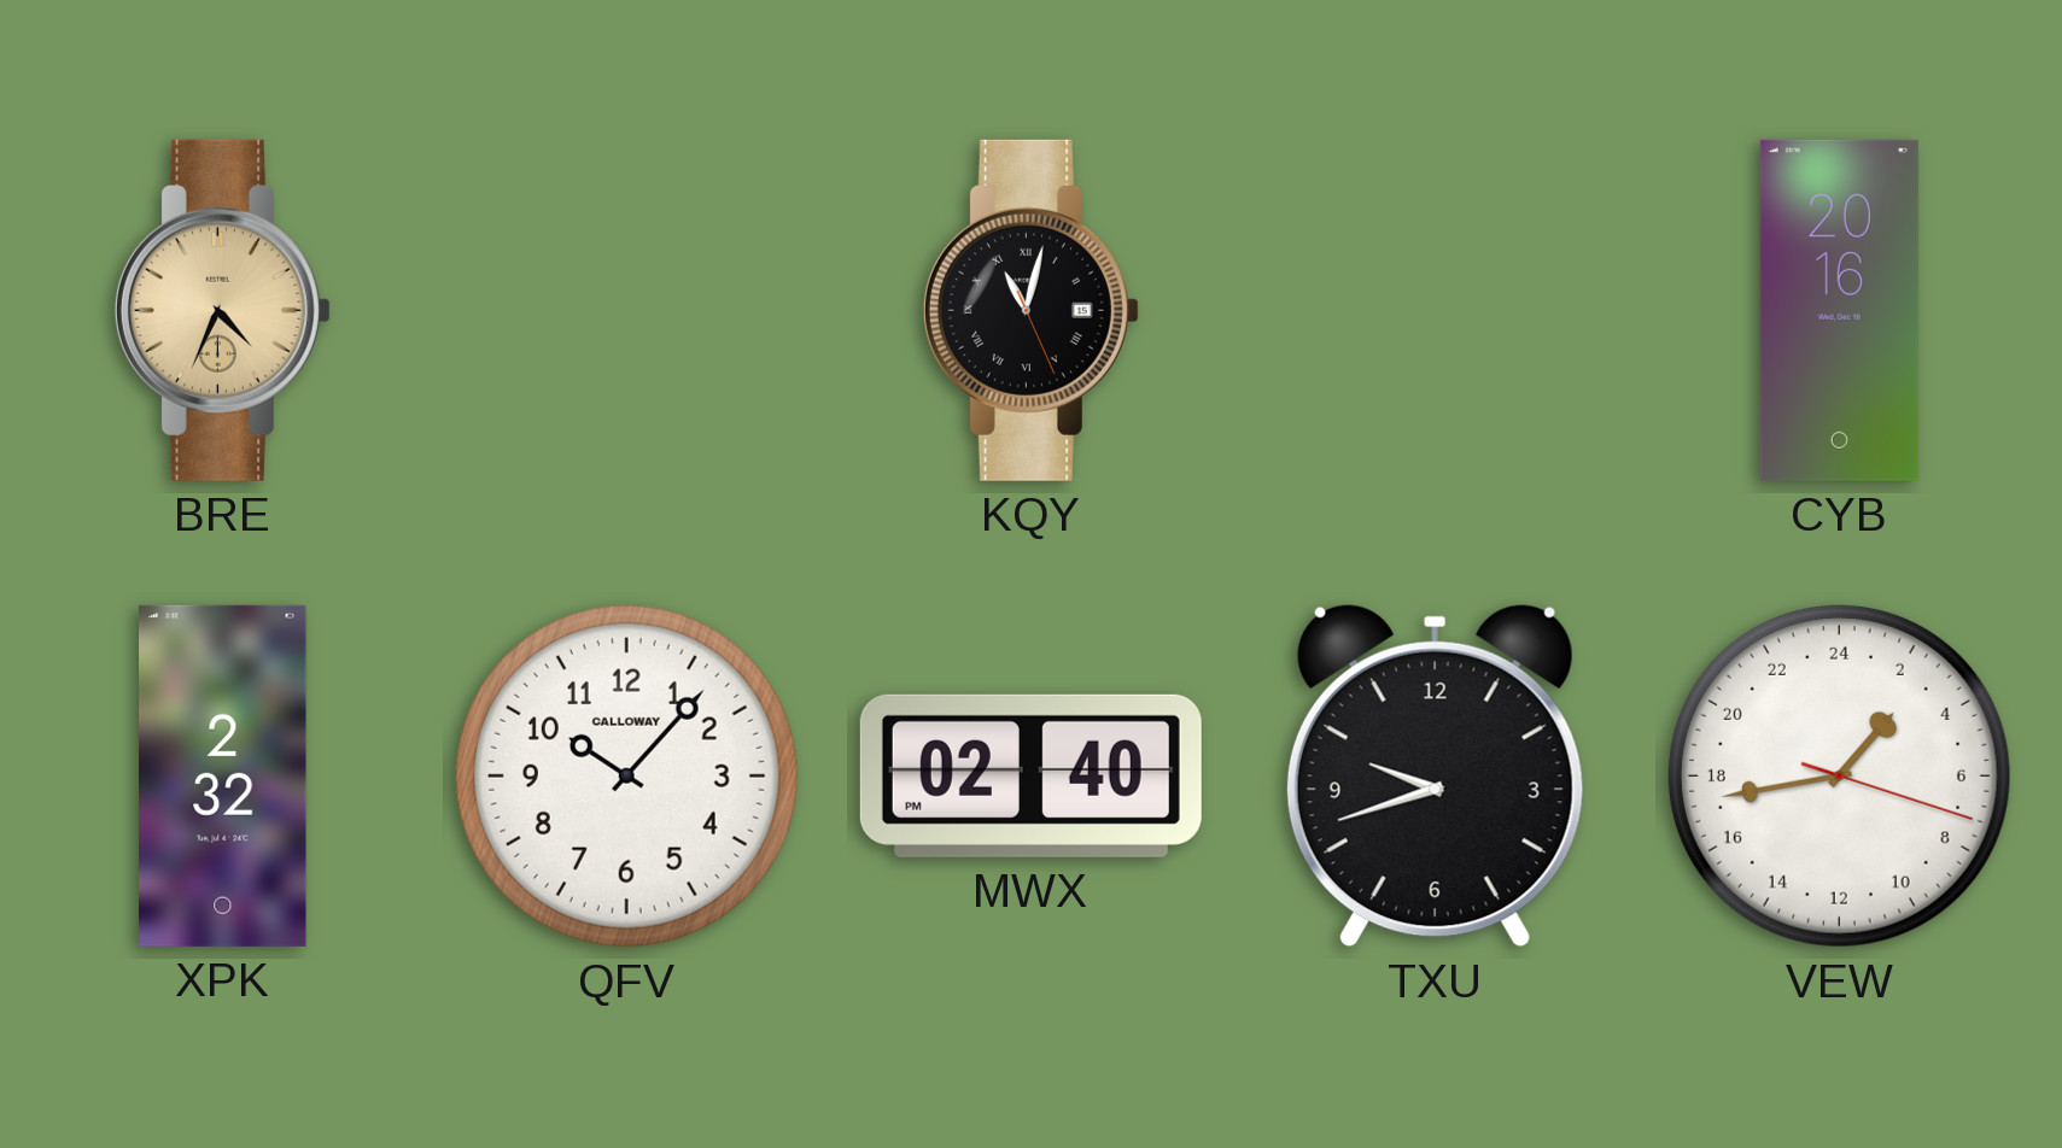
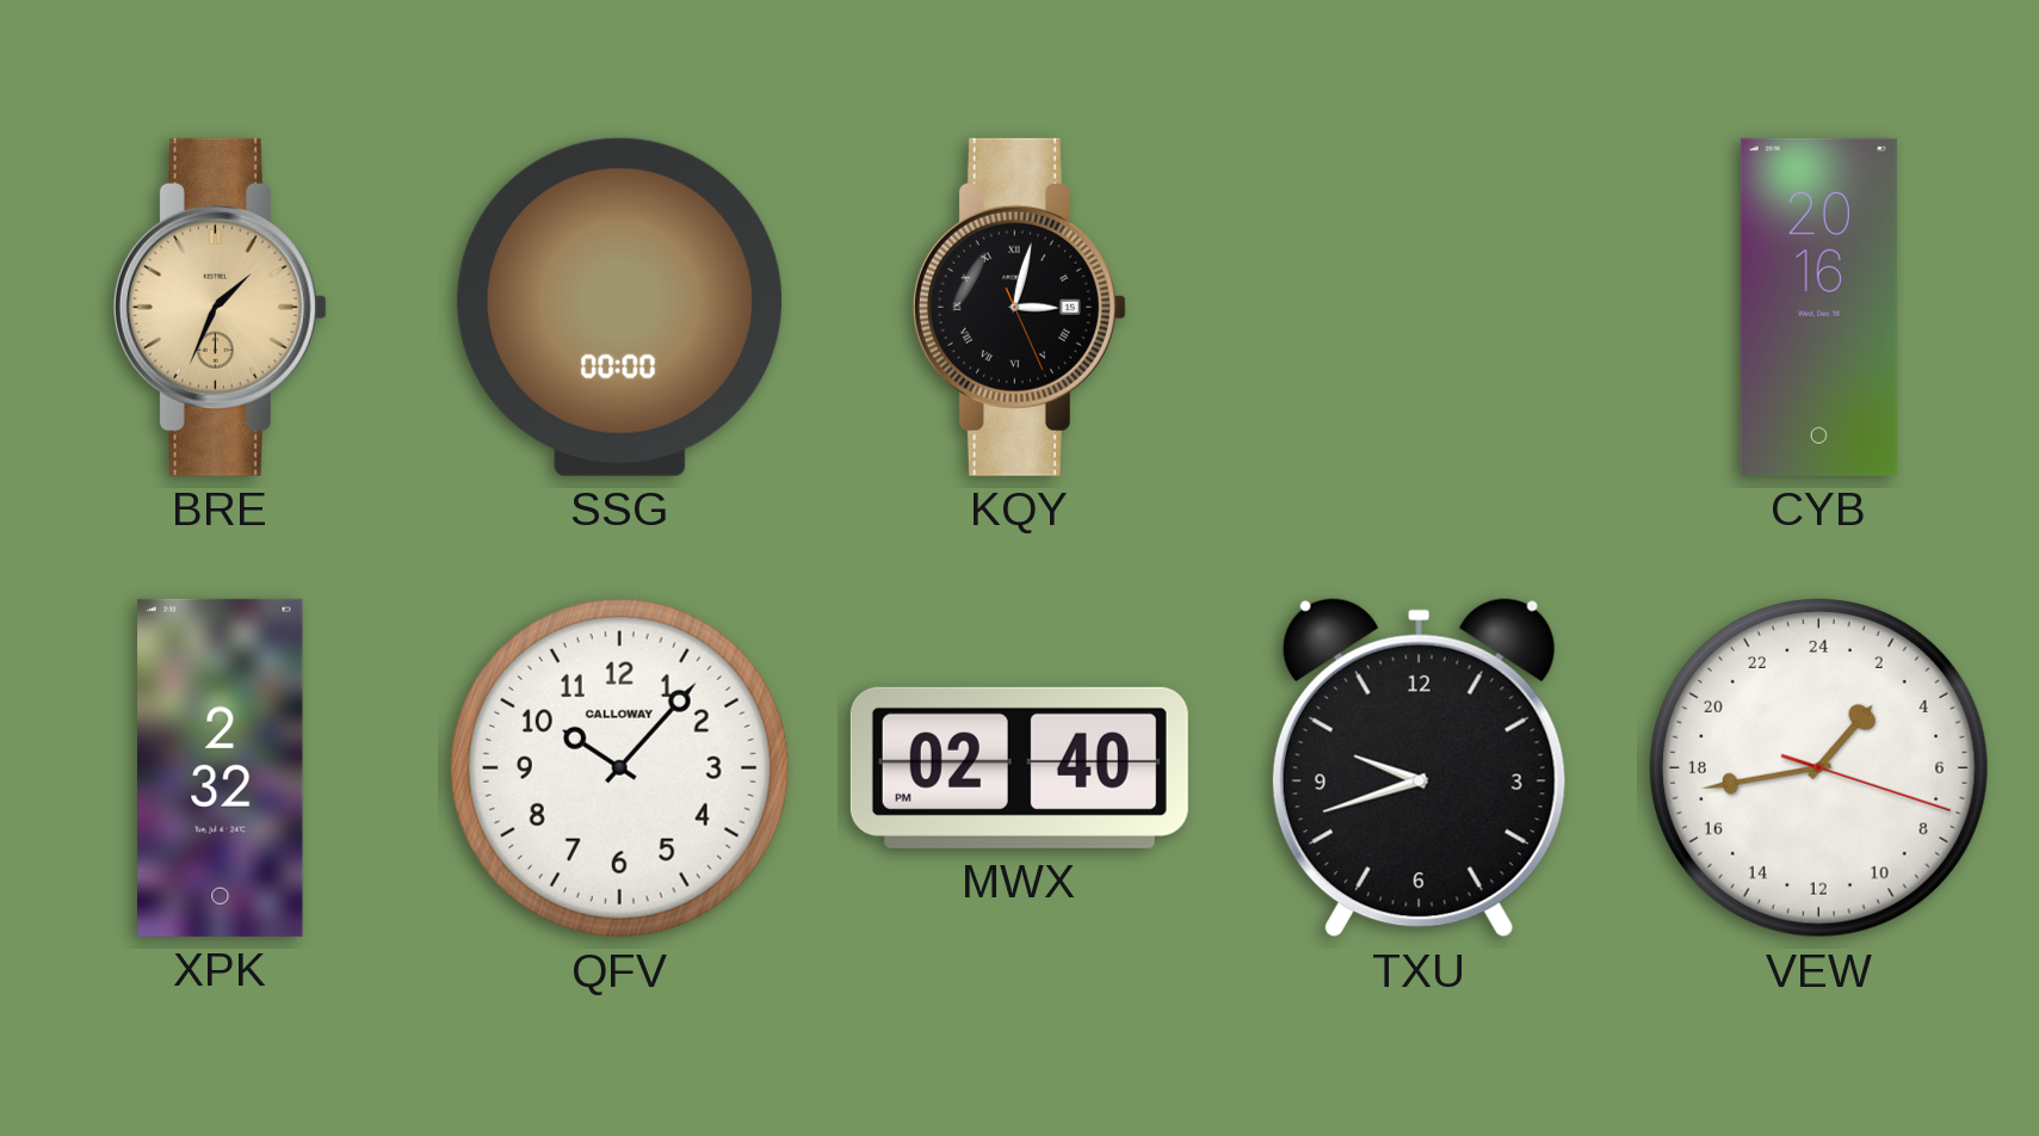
BRE: 4:34 -> 1:34 (220, 307)
SSG: none -> 00:00 (620, 307)
KQY: 11:02 -> 3:02 (1019, 307)
